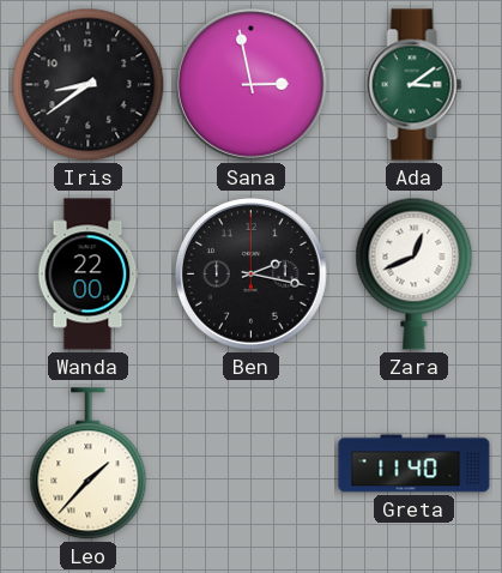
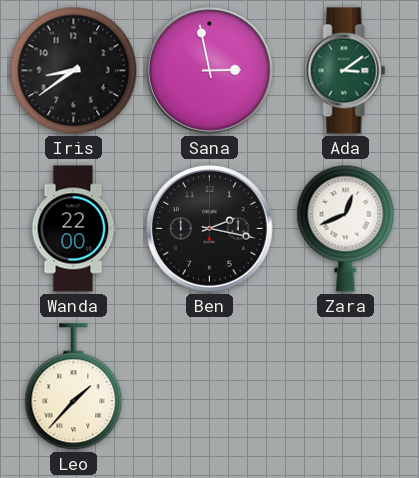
Greta: 11:40 -> none (415, 464)
